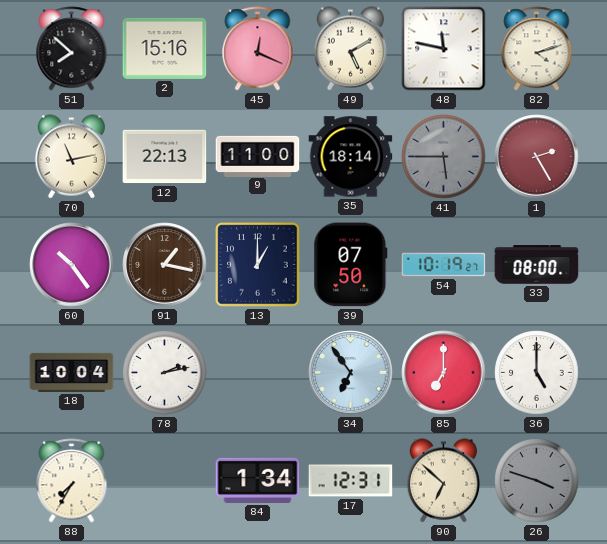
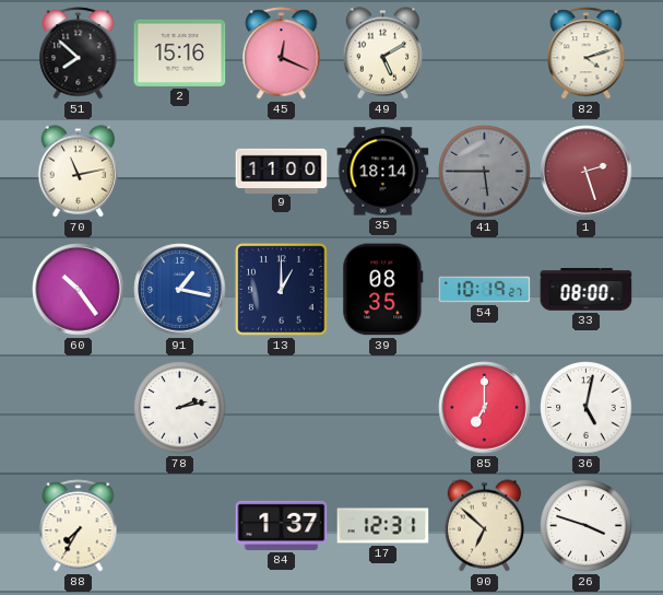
48: 11:47 -> none (444, 49)
12: 22:13 -> none (165, 157)
1: 2:25 -> 2:27 (587, 172)
91 dial: brown -> blue (180, 290)
39: 07:50 -> 08:35 (383, 290)
18: 10:04 -> none (72, 372)
34: 6:54 -> none (351, 373)
36: 5:00 -> 5:02 (587, 408)
84: 1:34 -> 1:37 (282, 525)
26 dial: grey -> white (587, 526)
